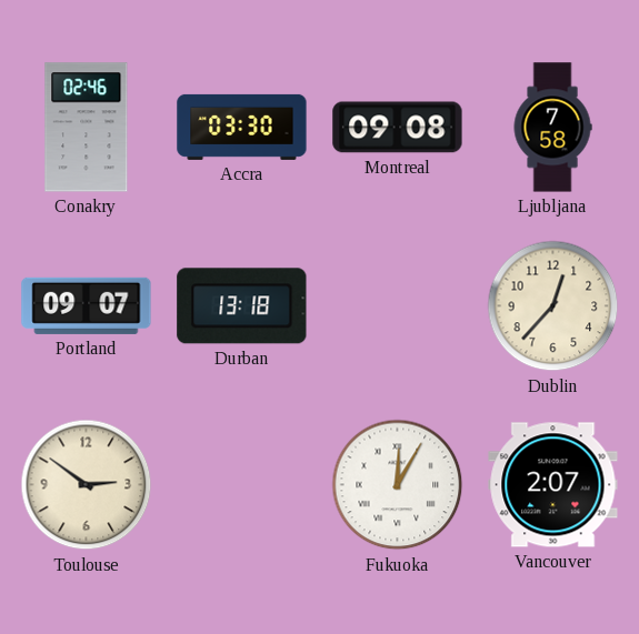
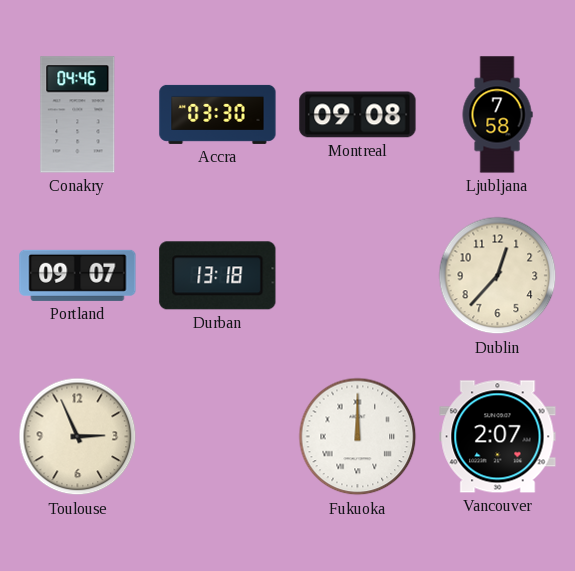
Conakry: 02:46 -> 04:46 (78, 115)
Toulouse: 2:51 -> 2:56 (78, 437)
Fukuoka: 12:05 -> 12:00 (358, 437)
